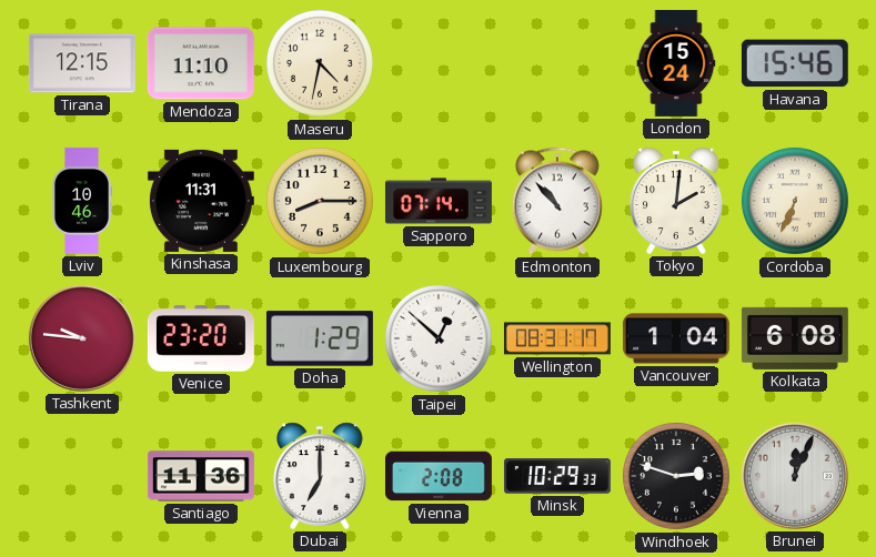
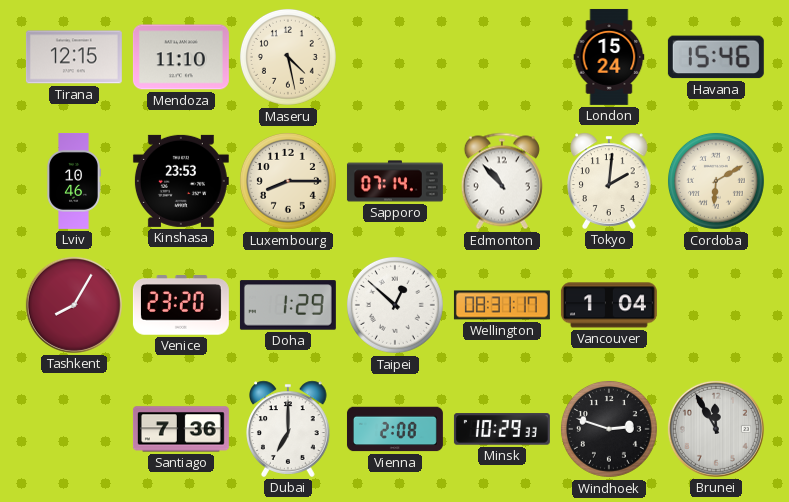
Maseru: 4:32 -> 4:28 (288, 57)
Kinshasa: 11:31 -> 23:53 (181, 181)
Cordoba: 6:34 -> 6:10 (716, 181)
Tashkent: 9:46 -> 8:05 (74, 305)
Kolkata: 6:08 -> none (795, 338)
Santiago: 11:36 -> 7:36 (181, 429)
Brunei: 12:04 -> 11:55 (716, 429)
